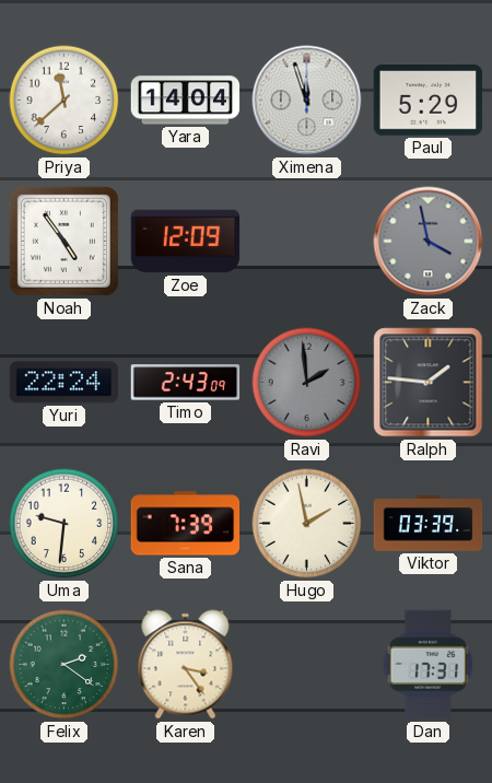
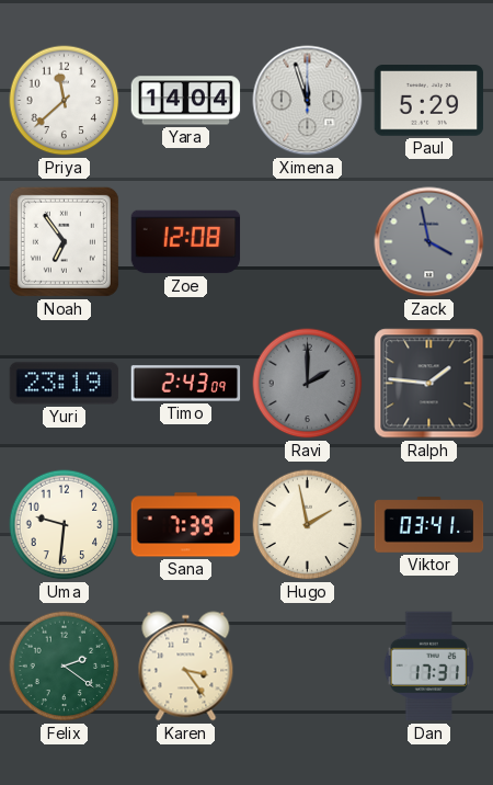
Noah: 4:54 -> 6:54 (64, 241)
Zoe: 12:09 -> 12:08 (186, 242)
Yuri: 22:24 -> 23:19 (65, 384)
Ravi: 1:59 -> 2:00 (308, 384)
Viktor: 03:39 -> 03:41 (429, 525)
